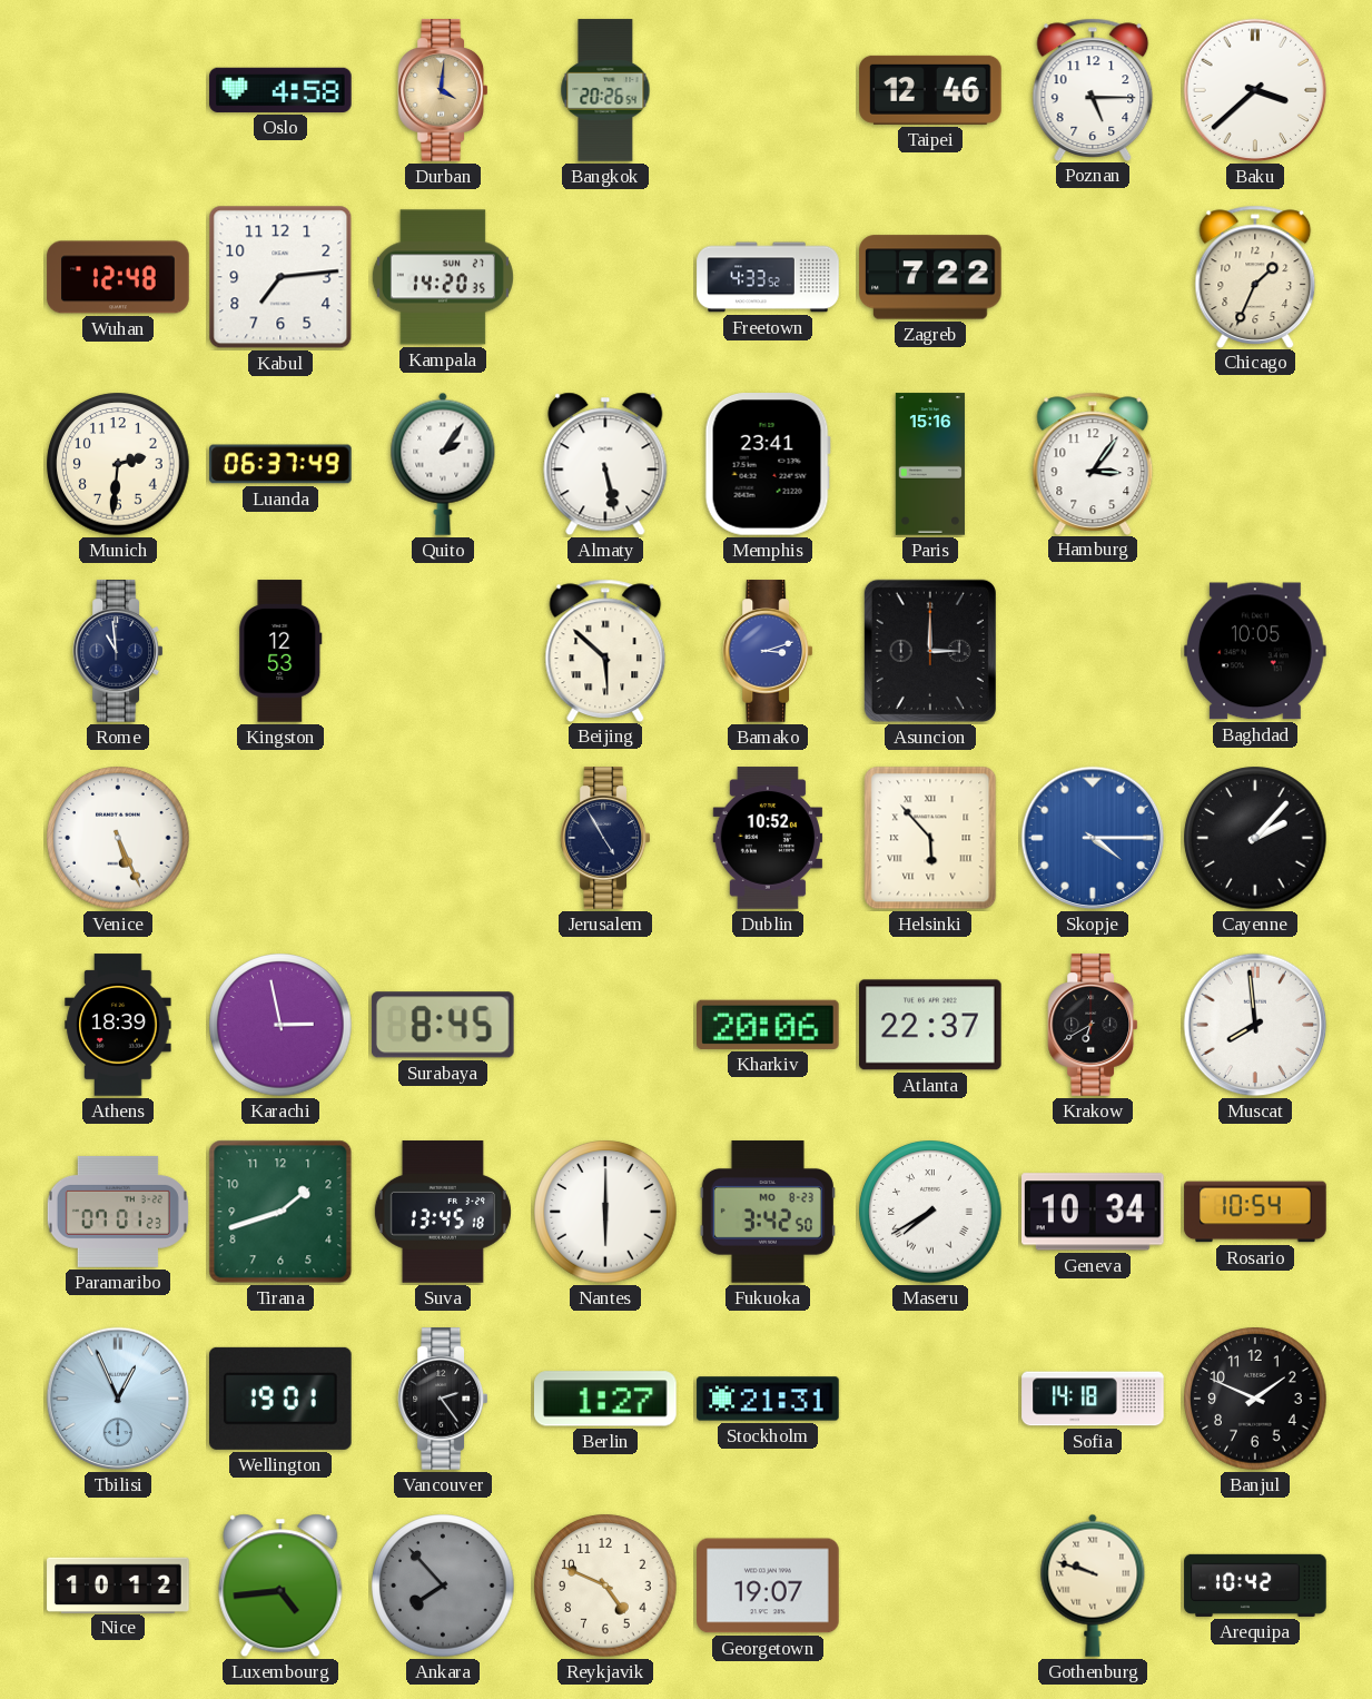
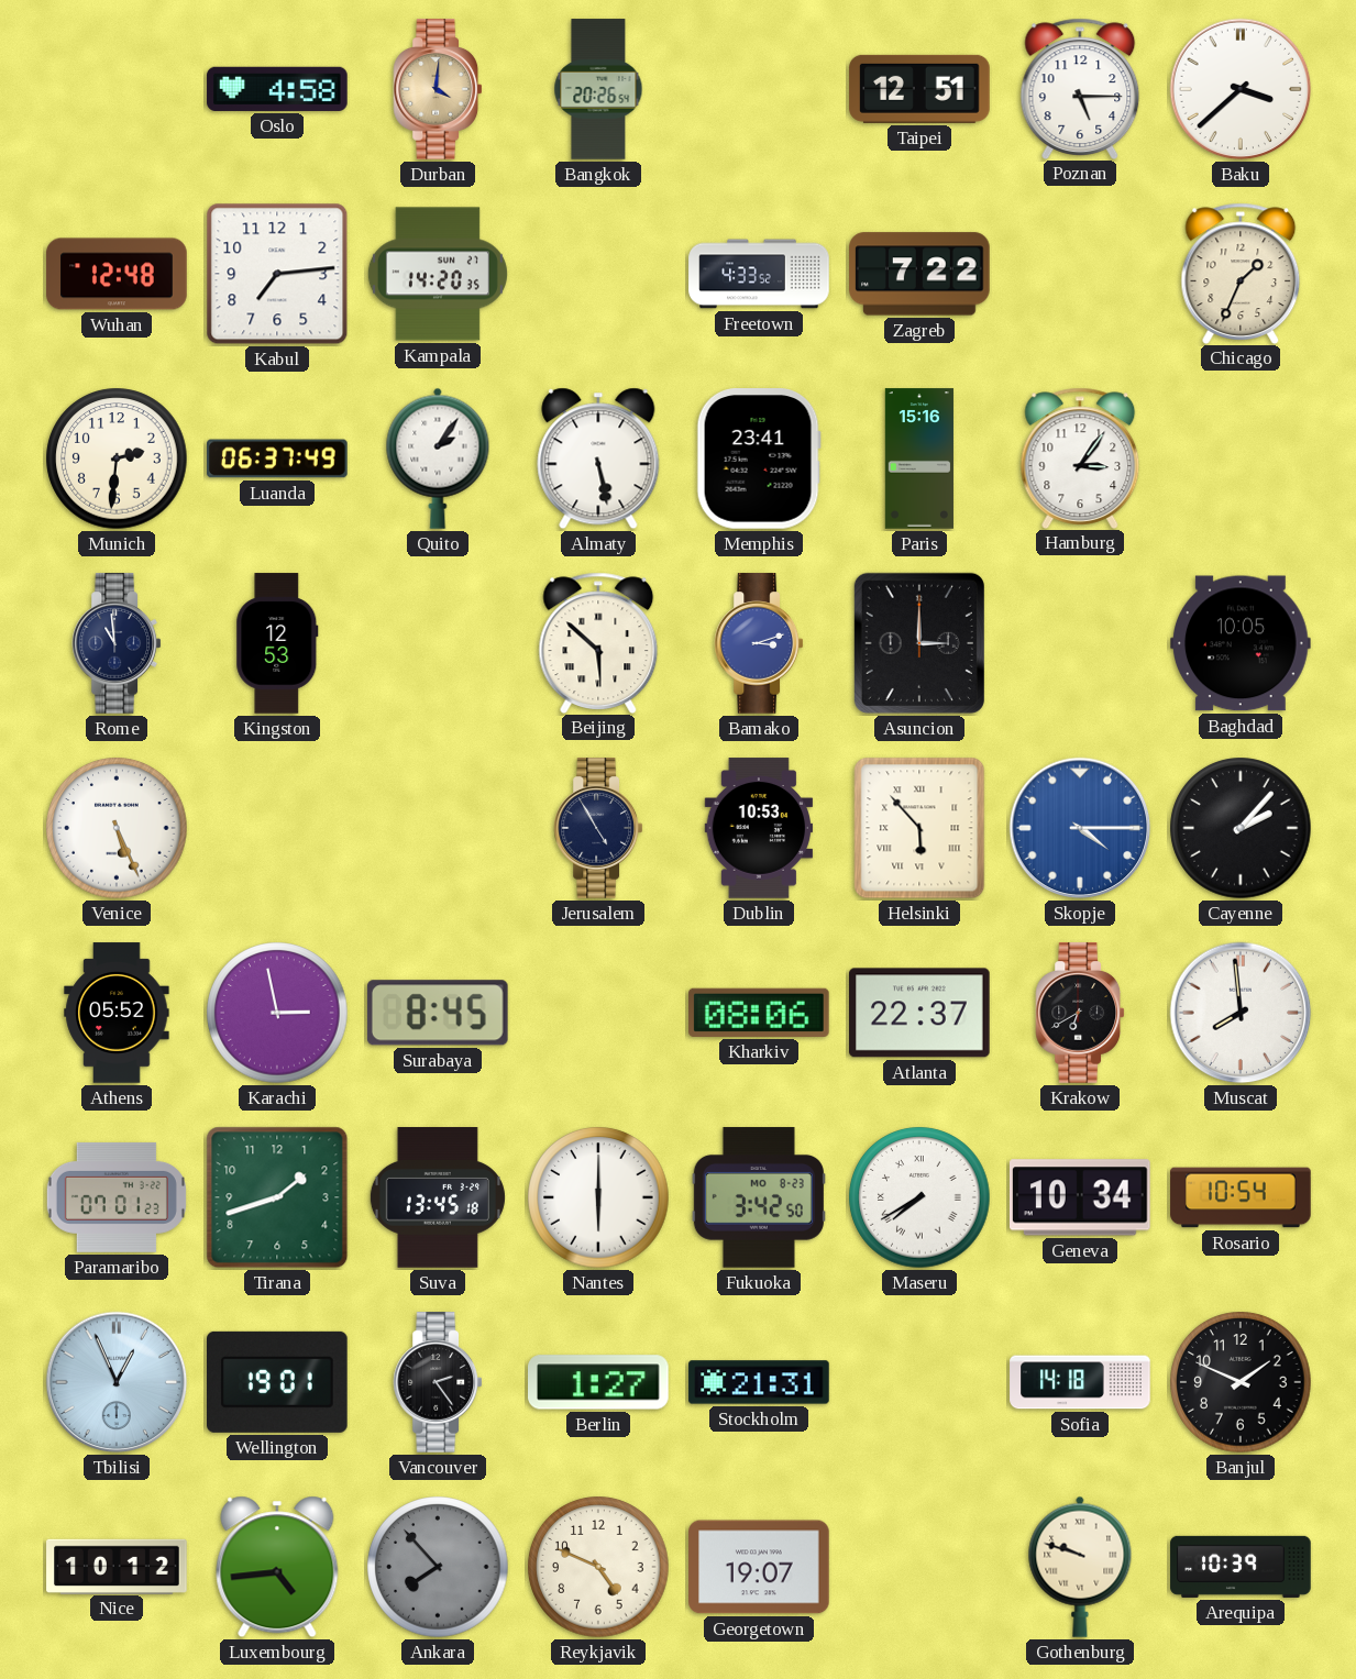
Taipei: 12:46 -> 12:51 (919, 89)
Dublin: 10:52 -> 10:53 (759, 828)
Athens: 18:39 -> 05:52 (117, 1013)
Kharkiv: 20:06 -> 08:06 (760, 1013)
Arequipa: 10:42 -> 10:39 (1241, 1567)
